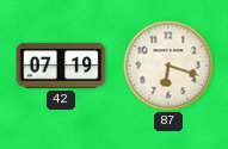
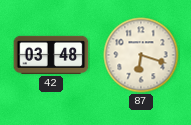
42: 07:19 -> 03:48 (51, 55)
